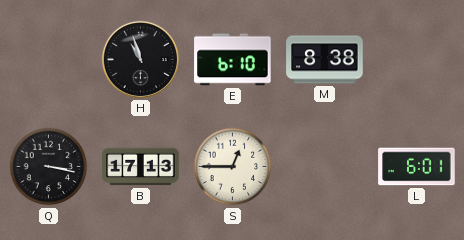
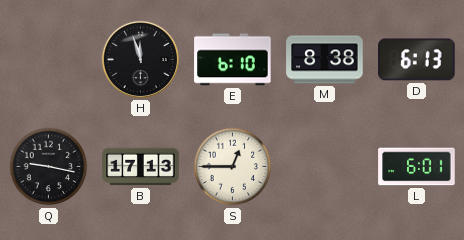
H: 10:57 -> 11:57 (140, 59)
D: none -> 6:13 (417, 60)
Q: 3:17 -> 9:17 (49, 167)
